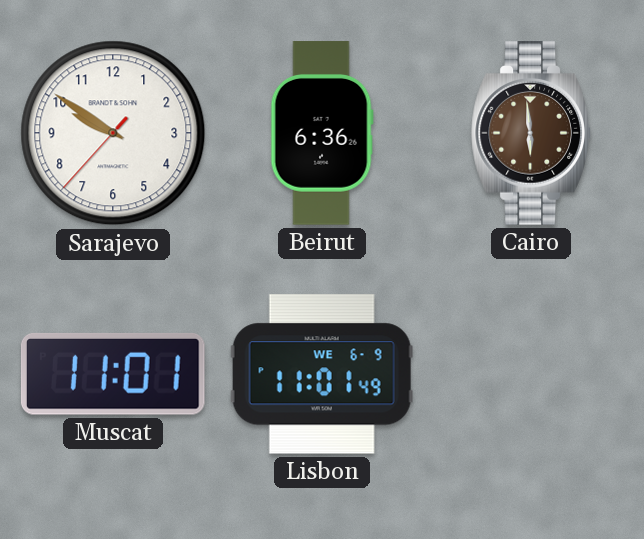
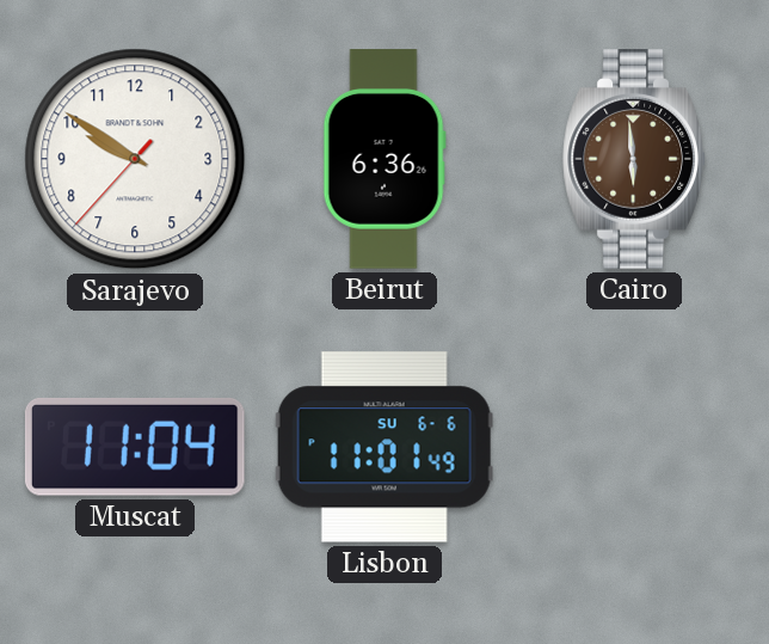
Muscat: 11:01 -> 11:04 (135, 447)
Lisbon date: WE 6-9 -> SU 6-6 (384, 447)
